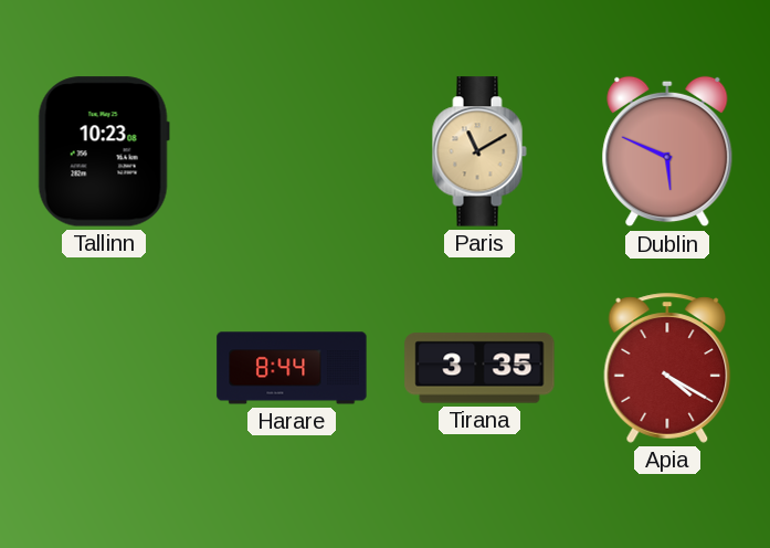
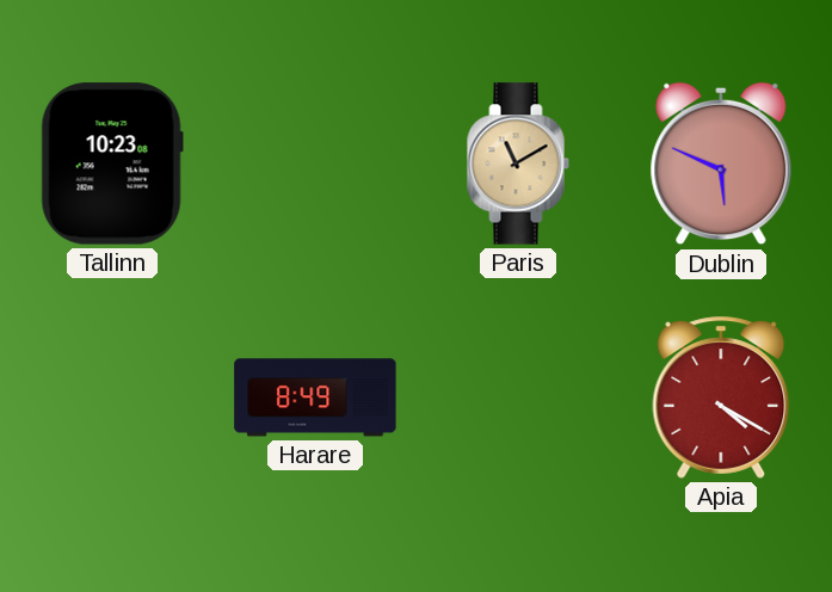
Harare: 8:44 -> 8:49 (315, 397)
Tirana: 3:35 -> none (479, 368)
